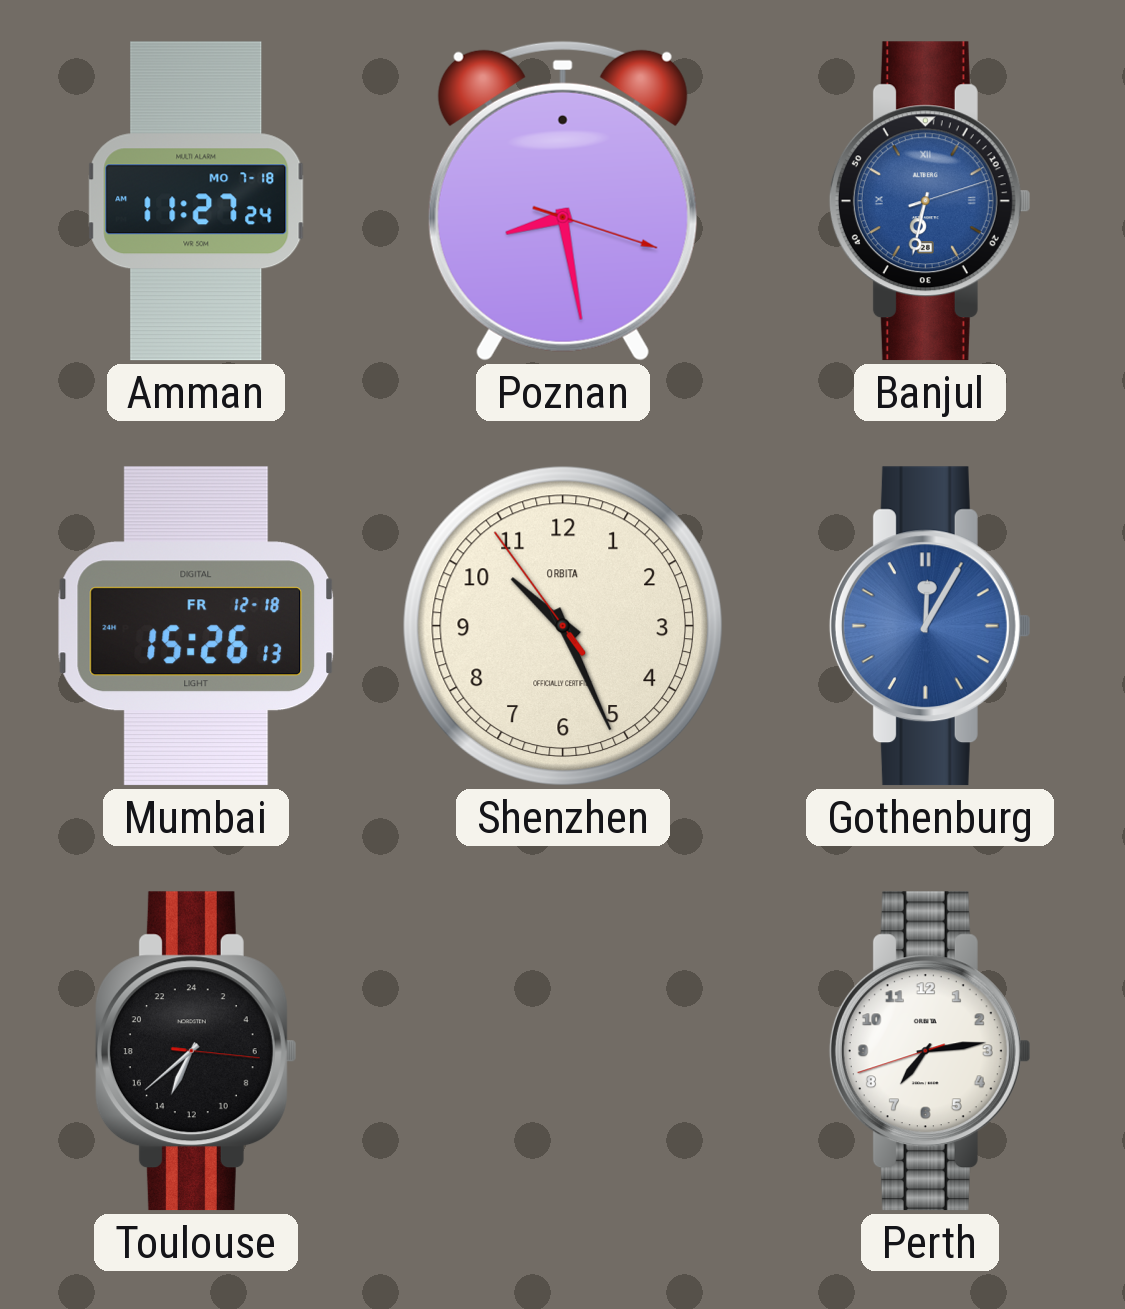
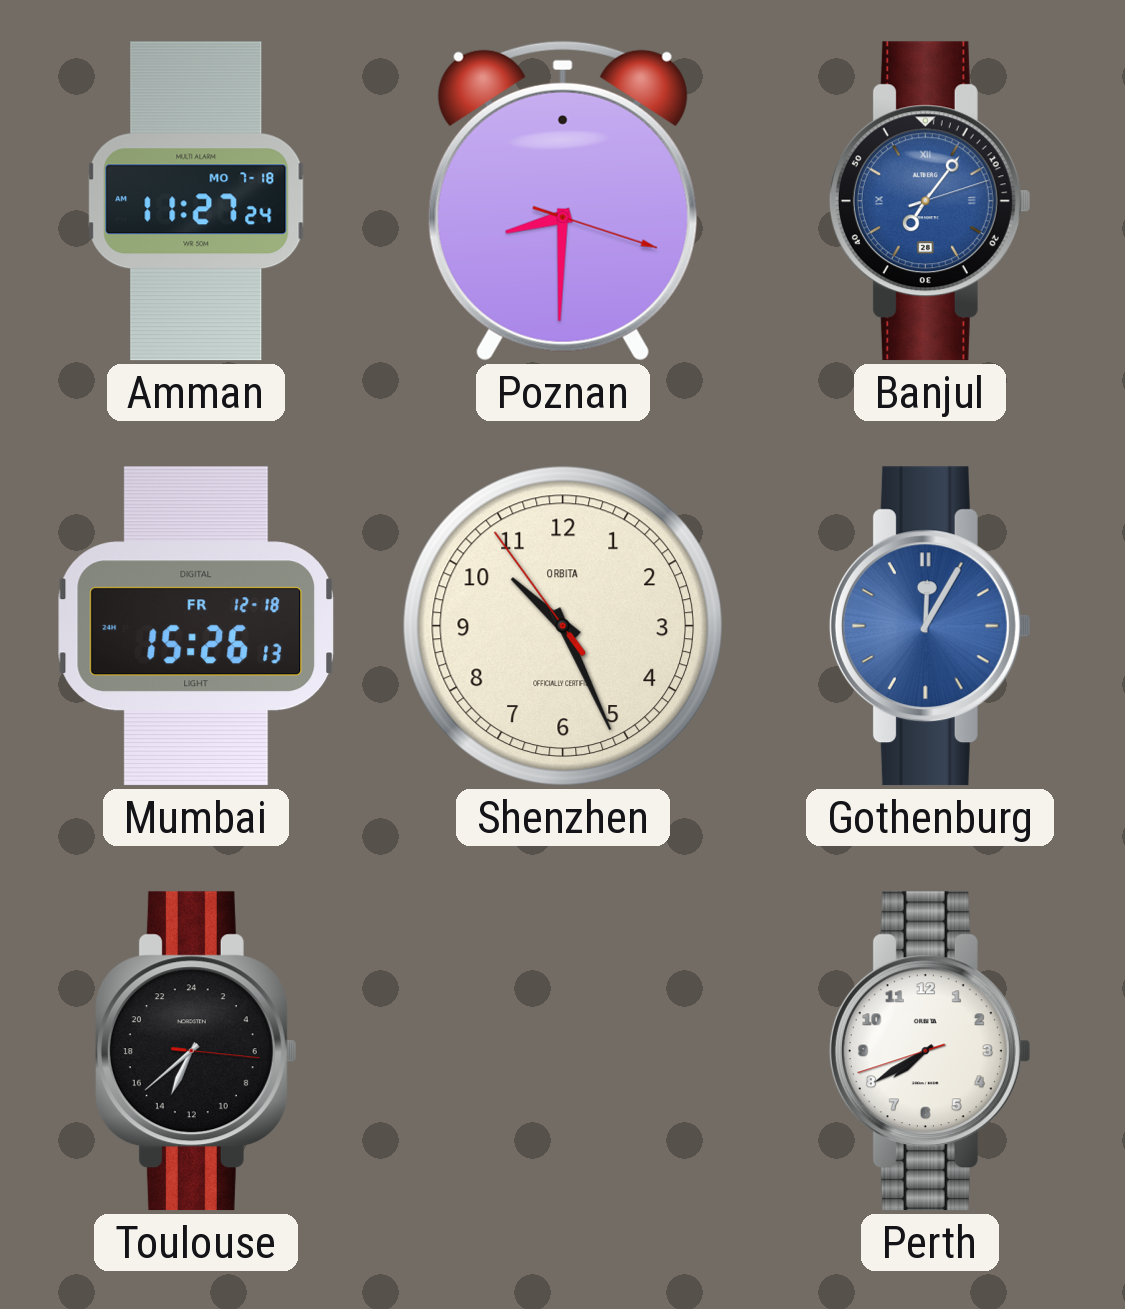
Poznan: 8:28 -> 8:30 (563, 201)
Banjul: 6:32 -> 7:06 (930, 201)
Perth: 7:13 -> 7:39 (930, 1051)
